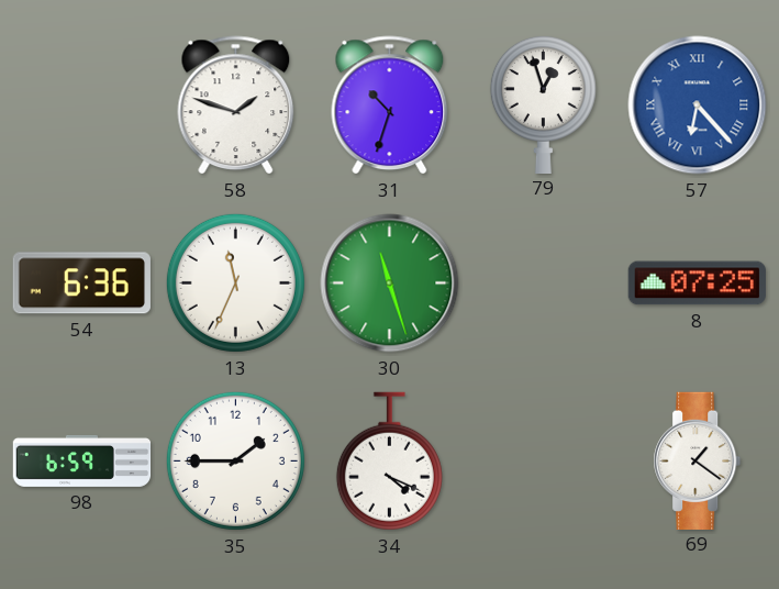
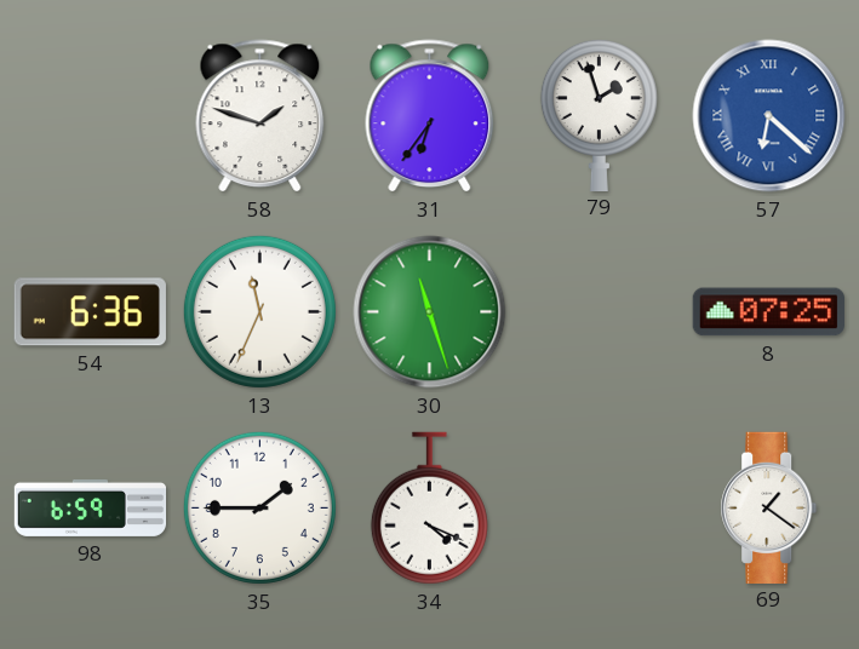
31: 10:33 -> 6:36 (430, 116)
79: 12:57 -> 1:57 (599, 114)
57: 6:23 -> 6:22 (769, 116)
